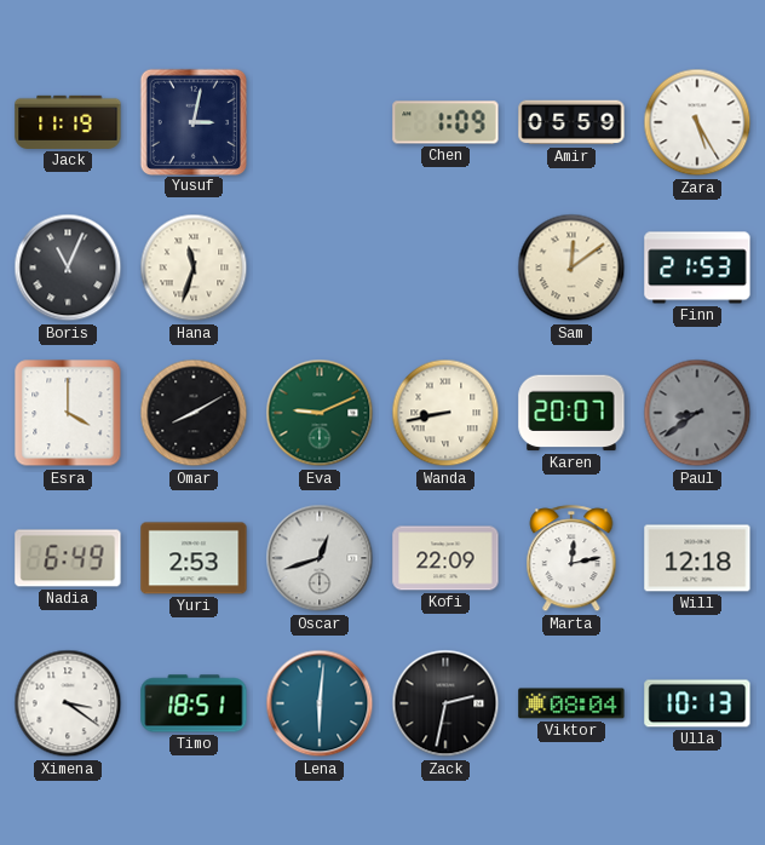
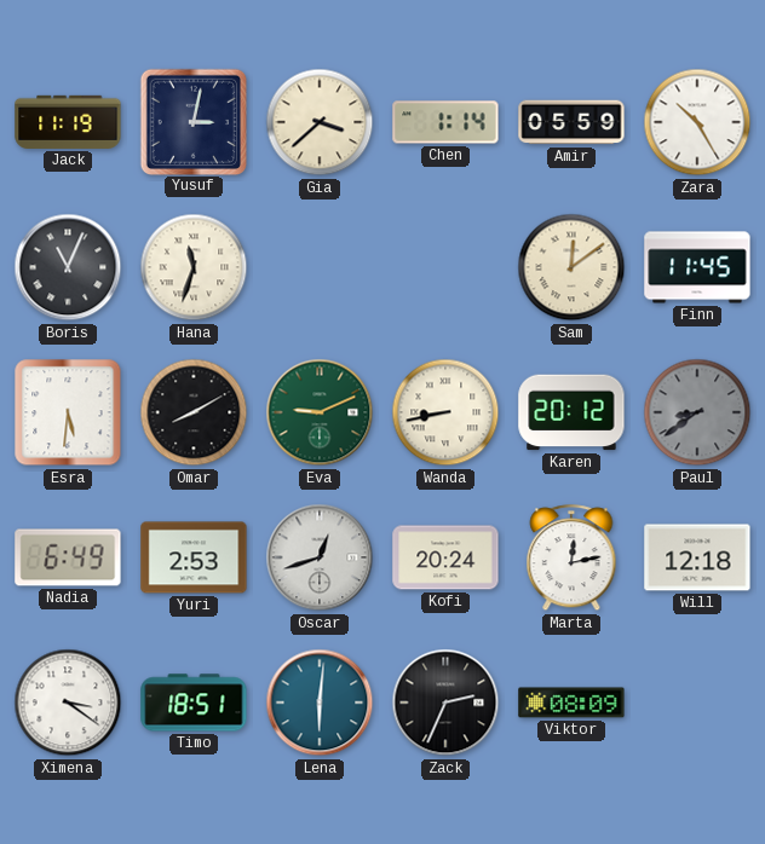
Gia: none -> 3:38 (320, 122)
Chen: 1:09 -> 1:14 (445, 122)
Zara: 5:25 -> 10:25 (697, 122)
Finn: 21:53 -> 11:45 (697, 267)
Esra: 4:00 -> 5:31 (68, 412)
Karen: 20:07 -> 20:12 (571, 412)
Kofi: 22:09 -> 20:24 (445, 557)
Zack: 2:32 -> 2:34 (445, 703)
Viktor: 08:04 -> 08:09 (571, 703)
Ulla: 10:13 -> none (697, 703)
